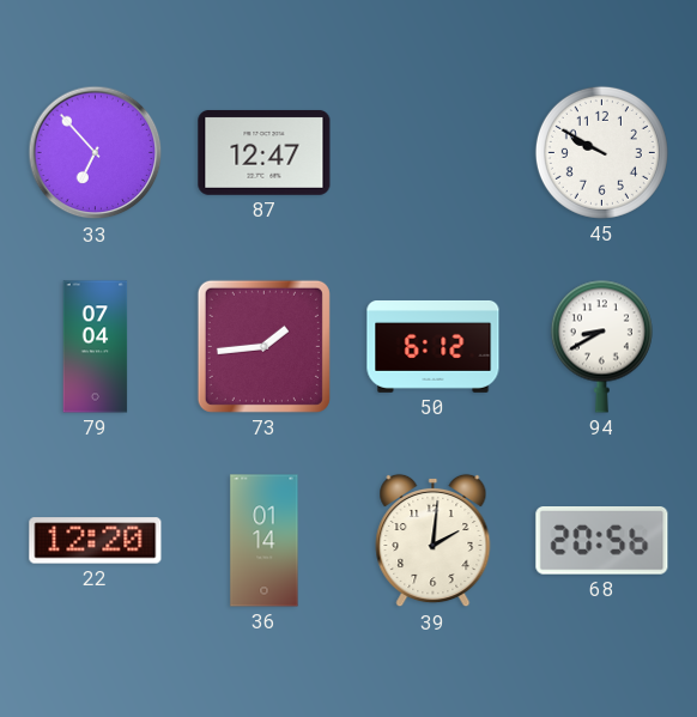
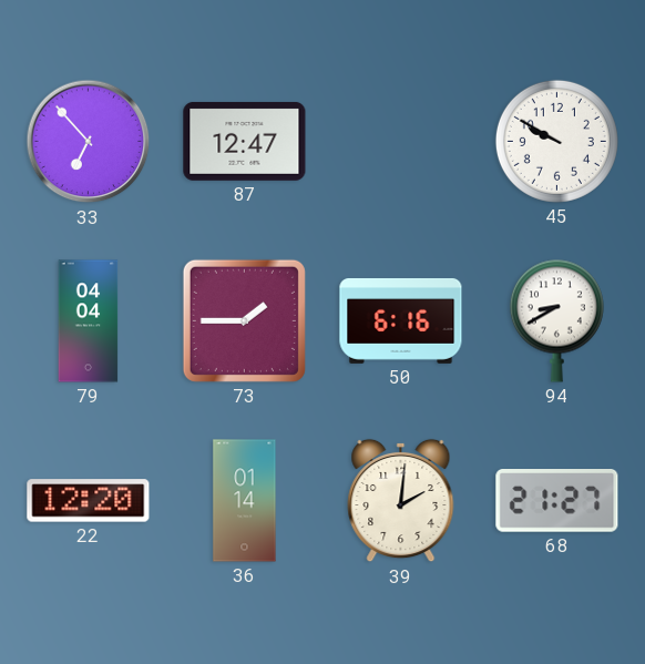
79: 07:04 -> 04:04 (89, 321)
73: 1:44 -> 1:45 (244, 320)
50: 6:12 -> 6:16 (401, 320)
68: 20:56 -> 21:27 (557, 501)
